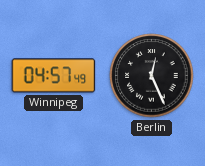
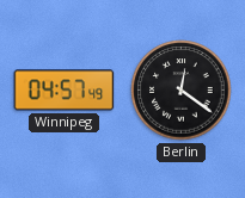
Berlin: 12:26 -> 12:21 (182, 91)
